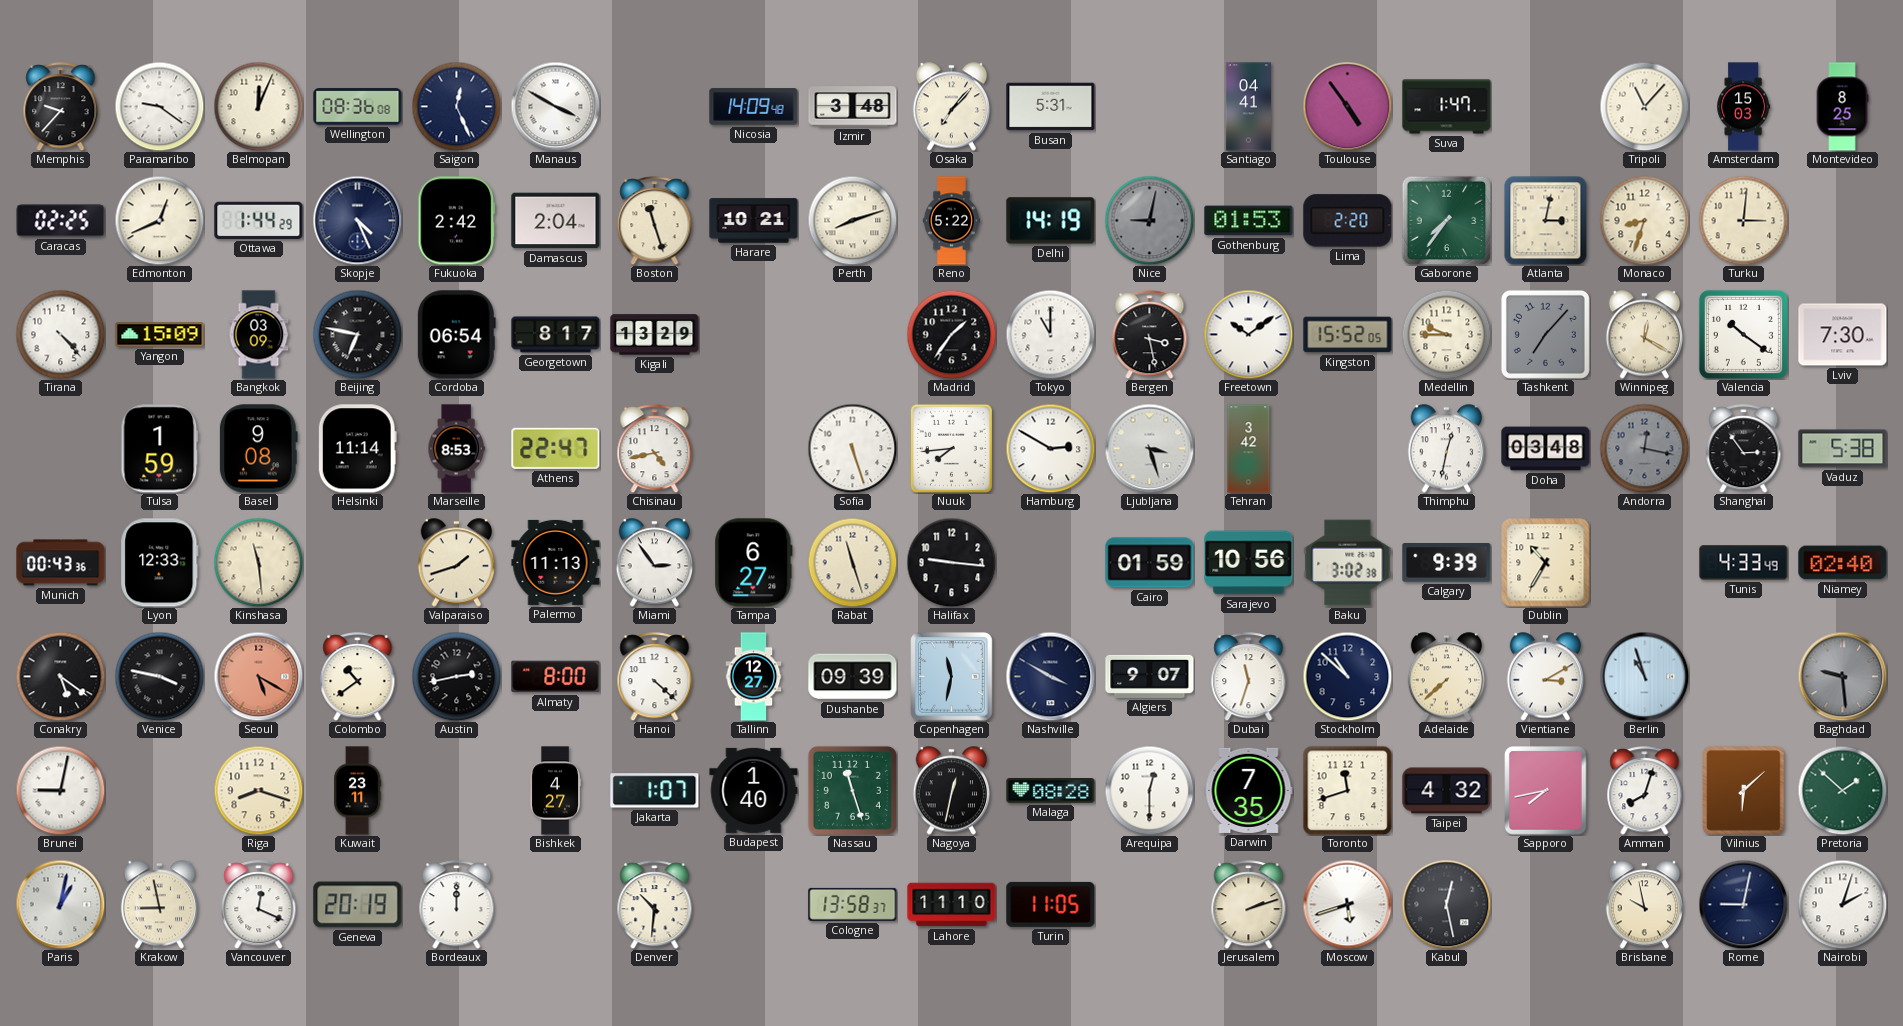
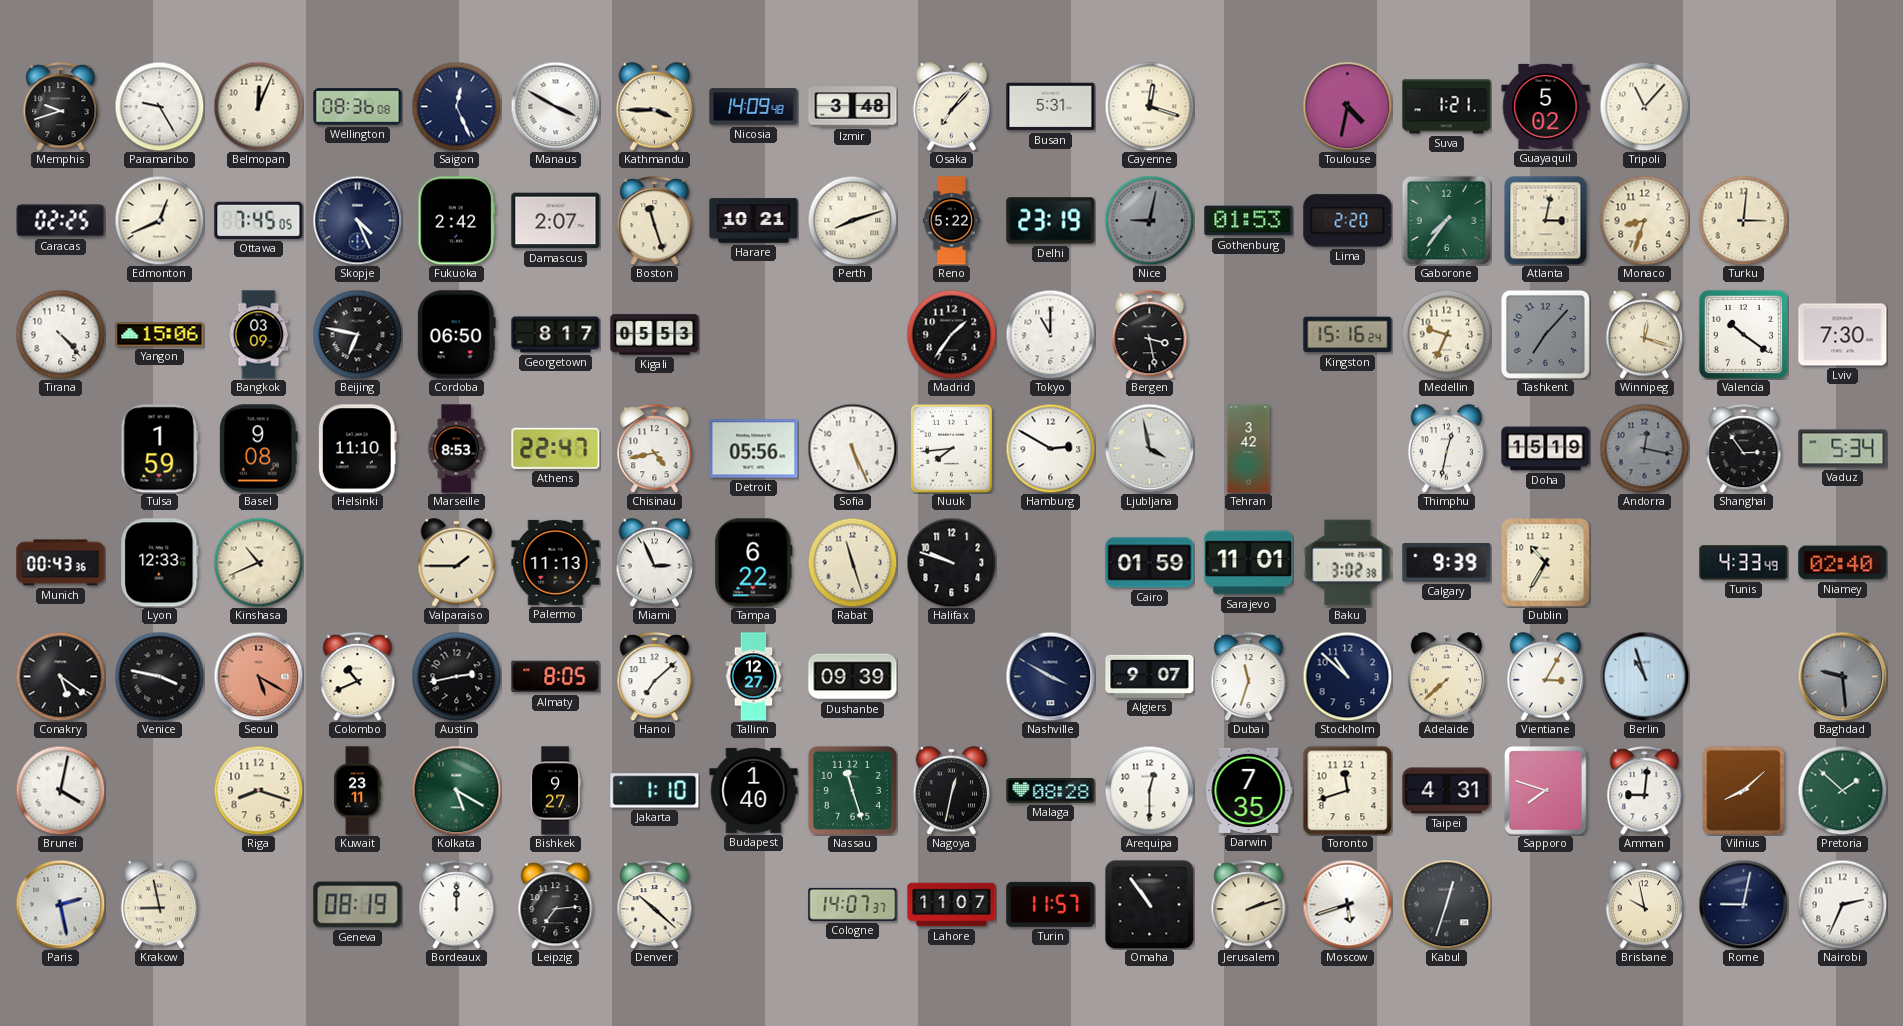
Memphis: 9:37 -> 9:42 (61, 107)
Paramaribo: 9:21 -> 9:25 (159, 106)
Kathmandu: none -> 3:45 (655, 107)
Cayenne: none -> 12:18 (1149, 106)
Santiago: 04:41 -> none (1248, 107)
Toulouse: 4:54 -> 4:32 (1347, 106)
Suva: 1:47 -> 1:21 (1447, 107)
Guayaquil: none -> 5:02 (1546, 106)
Amsterdam: 15:03 -> none (1744, 107)
Montevideo: 8:25 -> none (1842, 107)
Ottawa: 1:44 -> 7:45 (259, 220)
Damascus: 2:04 -> 2:07 (556, 221)
Delhi: 14:19 -> 23:19 (1051, 221)
Yangon: 15:09 -> 15:06 (160, 335)
Cordoba: 06:54 -> 06:50 (456, 335)
Kigali: 13:29 -> 05:53 (655, 335)
Freetown: 10:09 -> none (1248, 334)
Kingston: 15:52 -> 15:16 (1348, 335)
Medellin: 9:45 -> 9:34 (1446, 334)
Winnipeg: 12:20 -> 12:18 (1645, 335)
Helsinki: 11:14 -> 11:10 (357, 449)
Detroit: none -> 05:56 (754, 449)
Sofia: 5:27 -> 5:26 (852, 448)
Ljubljana: 3:27 -> 3:58 (1149, 448)
Doha: 03:48 -> 15:19 (1546, 449)
Vaduz: 5:38 -> 5:34 (1843, 449)
Kinshasa: 11:29 -> 10:41 (258, 562)
Valparaiso: 1:42 -> 1:45 (457, 563)
Miami: 2:54 -> 2:56 (655, 563)
Tampa: 6:27 -> 6:22 (754, 563)
Halifax: 9:16 -> 9:48 (951, 562)
Sarajevo: 10:56 -> 11:01 (1249, 563)
Colombo: 10:39 -> 10:41 (358, 677)
Almaty: 8:00 -> 8:05 (556, 677)
Hanoi: 4:22 -> 7:08 (655, 677)
Copenhagen: 11:32 -> none (952, 677)
Vientiane: 3:10 -> 3:05 (1546, 677)
Brunei: 9:02 -> 4:02 (60, 790)
Kolkata: none -> 5:20 (456, 790)
Bishkek: 4:27 -> 9:27 (555, 791)
Jakarta: 1:07 -> 1:10 (655, 791)
Taipei: 4:32 -> 4:31 (1447, 791)
Sapporo: 7:43 -> 7:48 (1546, 791)
Amman: 8:03 -> 9:01 (1645, 791)
Vilnius: 6:08 -> 8:08 (1744, 791)
Paris: 1:02 -> 2:28 (60, 904)
Vancouver: 12:19 -> none (259, 905)
Geneva: 20:19 -> 08:19 (358, 905)
Leipzig: none -> 7:14 (556, 905)
Denver: 10:31 -> 10:22 (655, 905)
Cologne: 13:58 -> 14:07 (853, 904)
Lahore: 11:10 -> 11:07 (952, 905)
Turin: 11:05 -> 11:57 (1051, 904)
Omaha: none -> 10:54 (1150, 905)
Kabul: 12:28 -> 12:33 (1446, 904)
Nairobi: 2:03 -> 2:34 (1842, 904)
